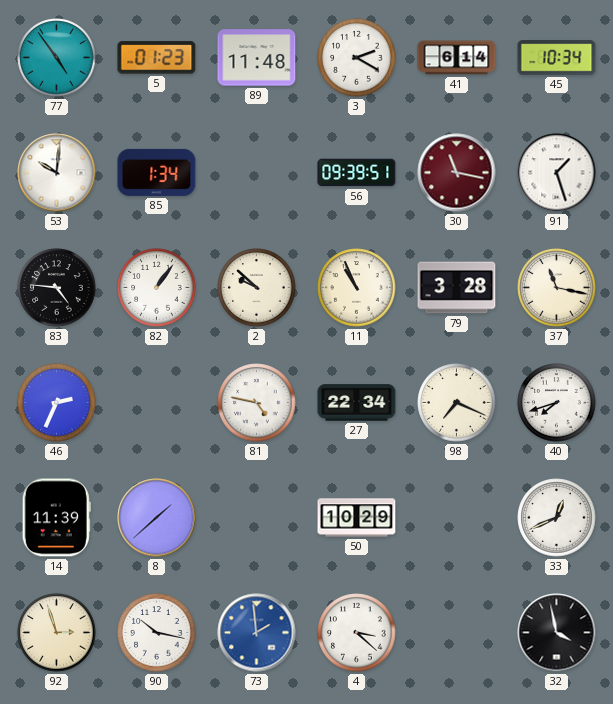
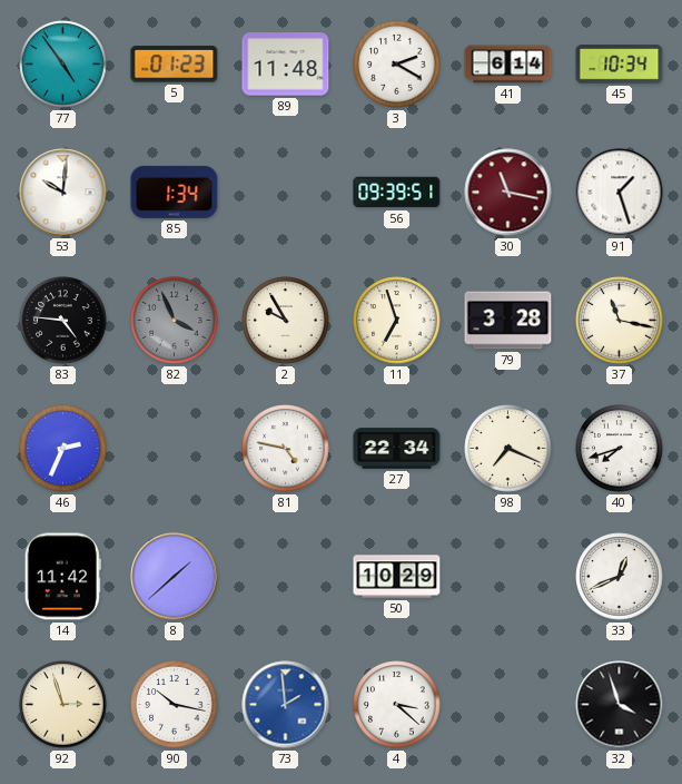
82: 1:06 -> 3:56 (175, 321)
82 dial: white -> grey (175, 321)
2: 9:52 -> 9:55 (286, 321)
11: 10:56 -> 6:57 (397, 321)
14: 11:39 -> 11:42 (62, 577)
32: 3:58 -> 3:57 (620, 705)
